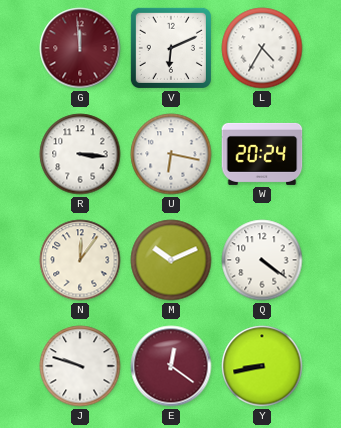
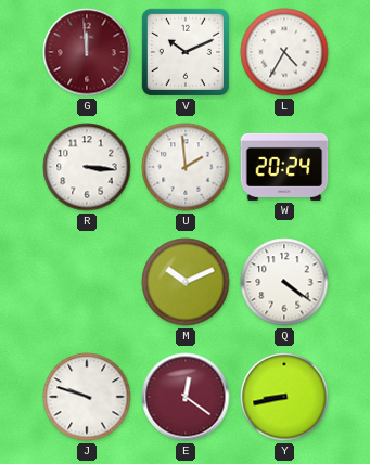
V: 6:11 -> 10:11 (186, 52)
U: 6:17 -> 1:59 (186, 167)
N: 12:06 -> none (80, 260)
